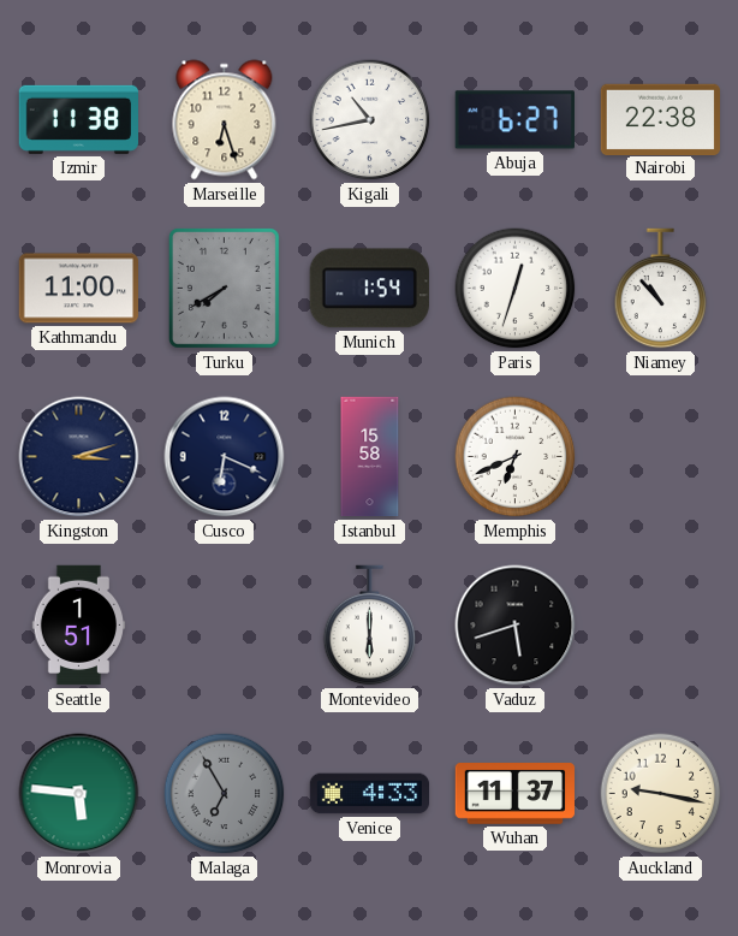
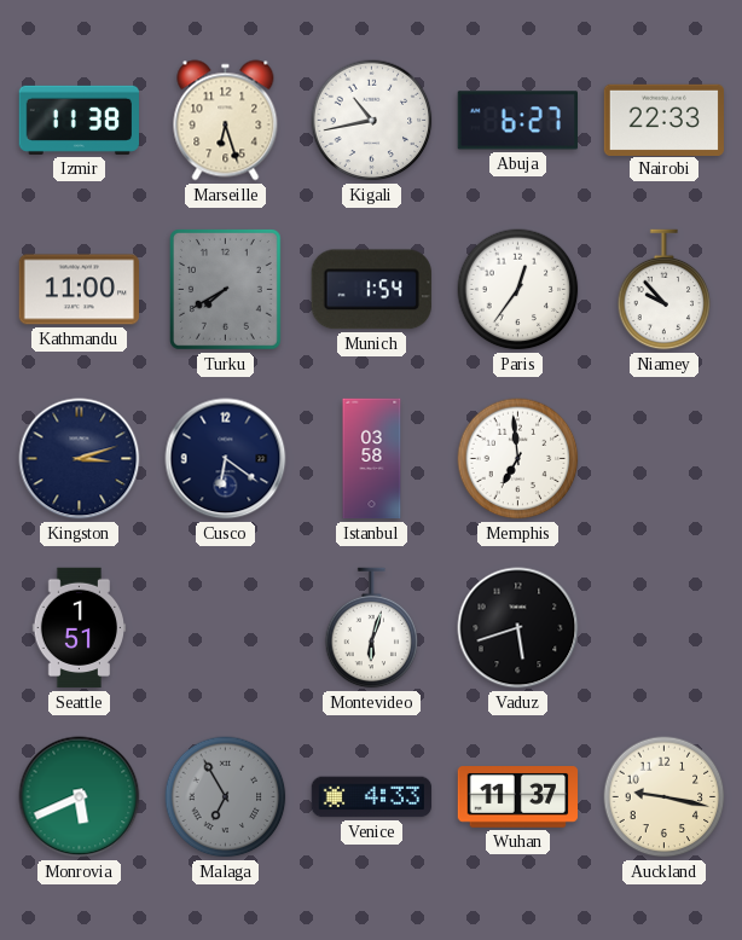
Nairobi: 22:38 -> 22:33 (665, 120)
Paris: 12:33 -> 12:36 (518, 290)
Niamey: 10:53 -> 9:53 (665, 290)
Cusco: 6:19 -> 6:21 (226, 459)
Istanbul: 15:58 -> 03:58 (372, 459)
Memphis: 6:41 -> 6:59 (518, 459)
Montevideo: 6:00 -> 6:03 (372, 628)
Monrovia: 5:46 -> 5:41 (80, 797)
